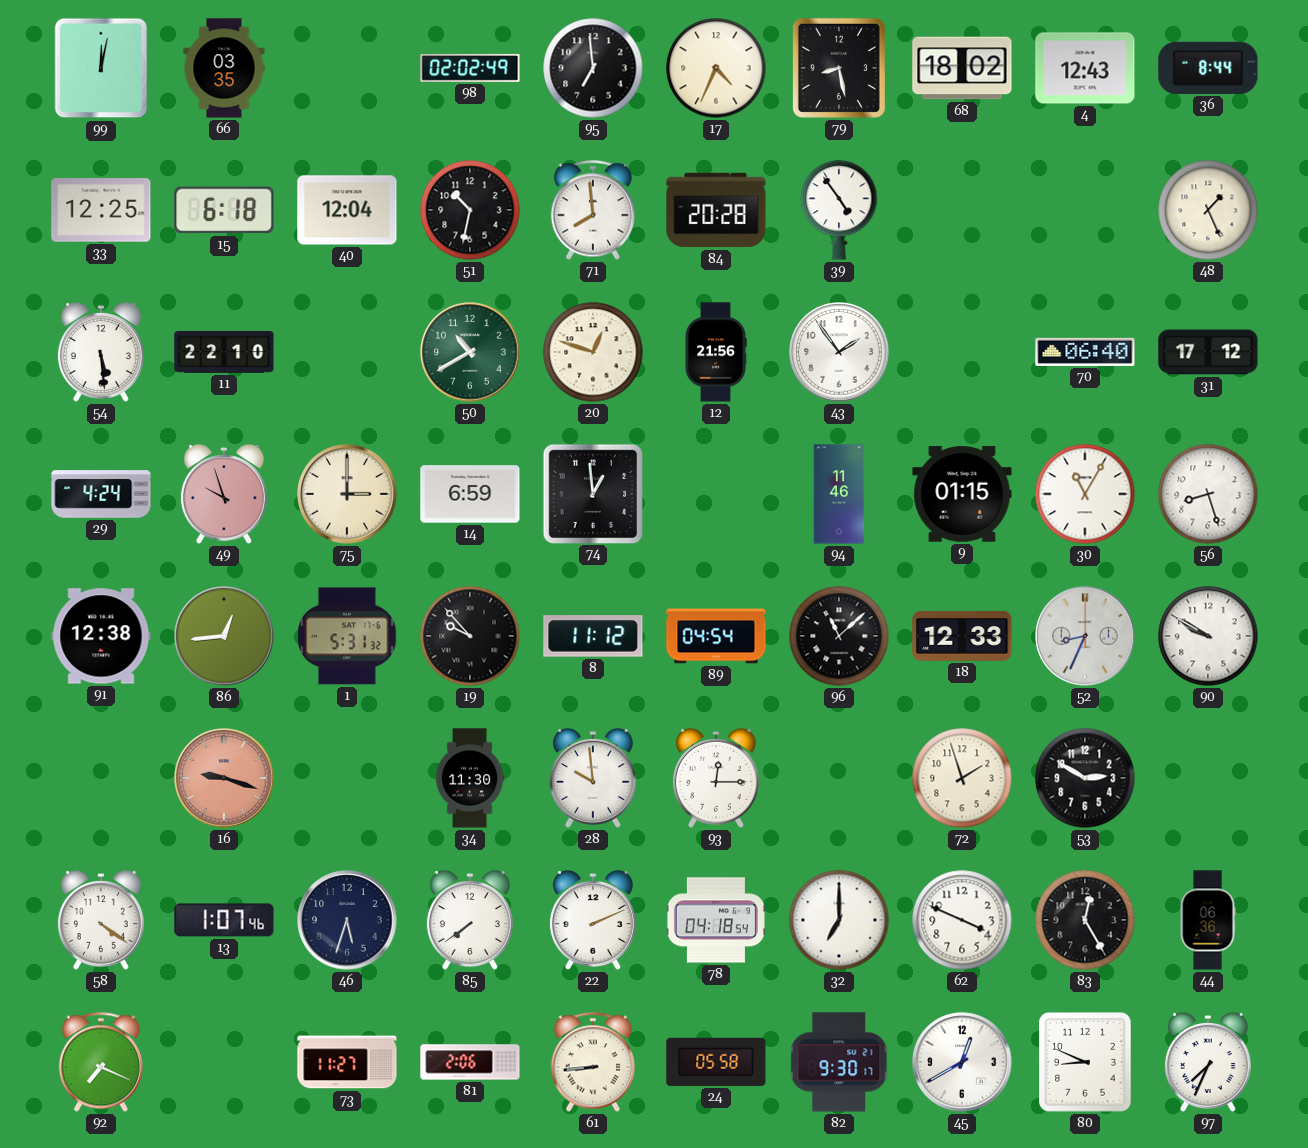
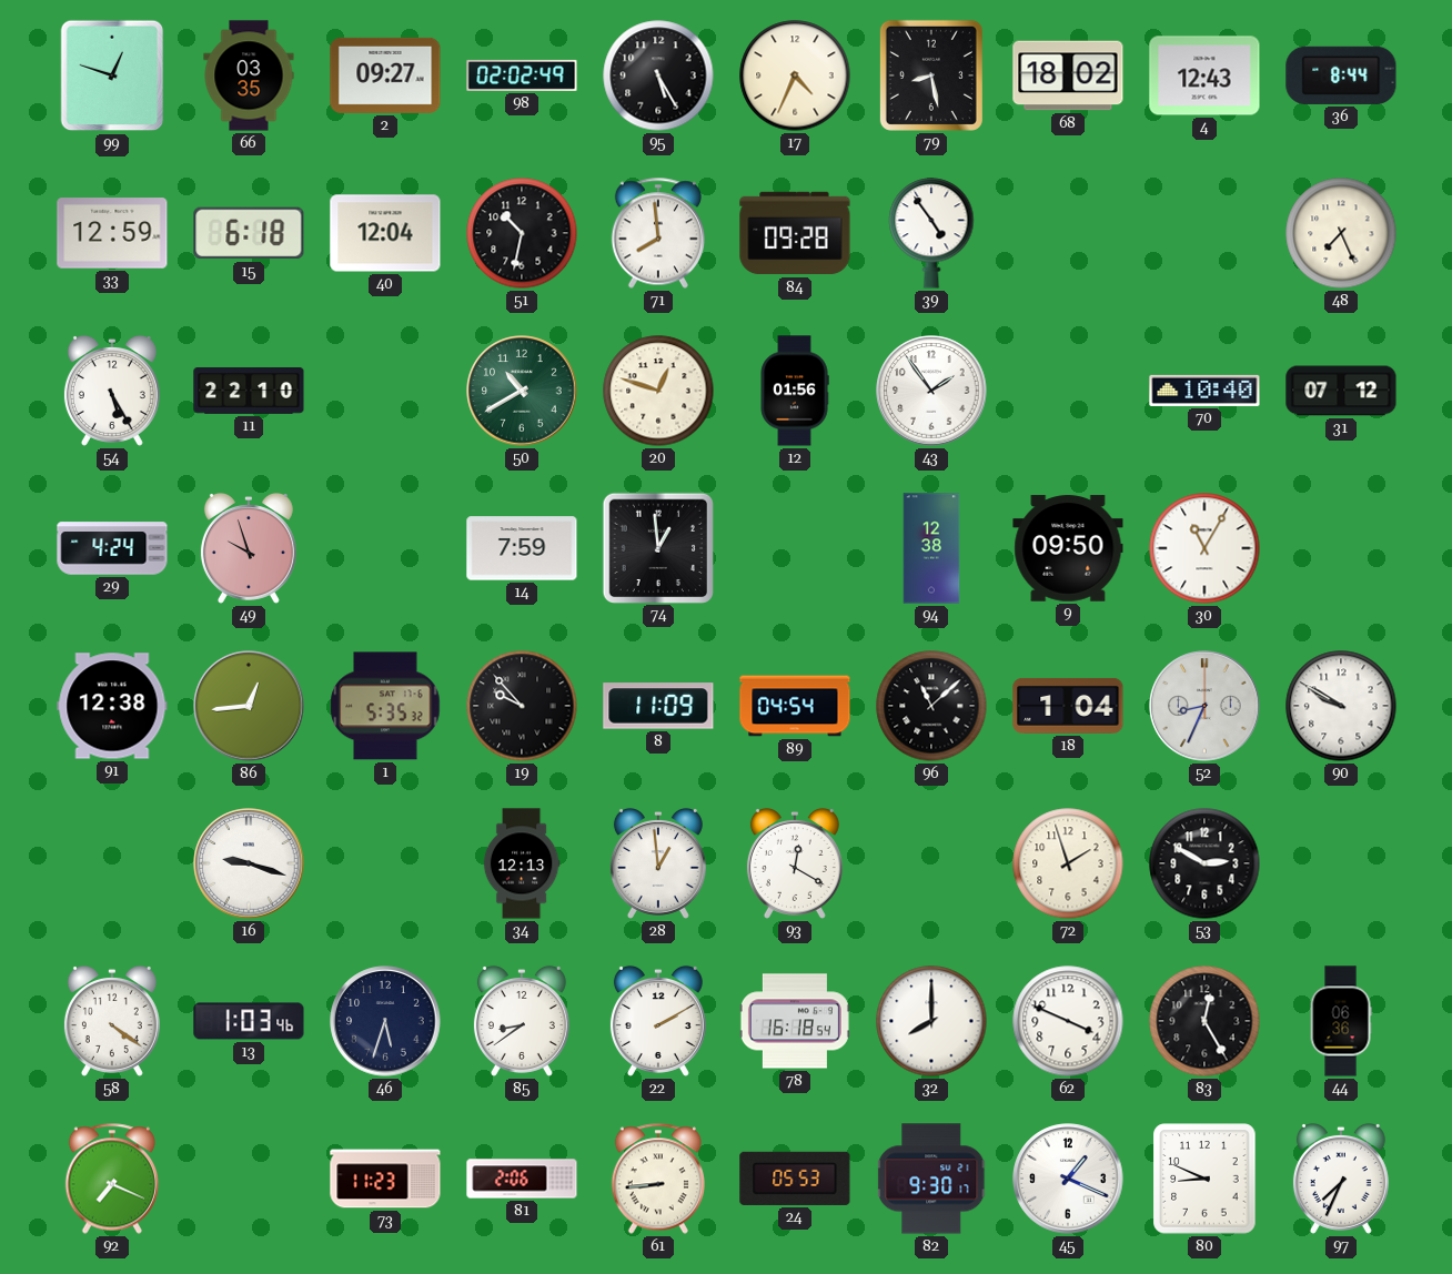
99: 12:02 -> 12:48 (112, 75)
2: none -> 09:27 (385, 75)
95: 6:59 -> 5:25 (658, 75)
33: 12:25 -> 12:59 (112, 233)
84: 20:28 -> 09:28 (795, 233)
48: 1:26 -> 7:26 (1341, 233)
54: 5:29 -> 5:25 (112, 391)
12: 21:56 -> 01:56 (795, 391)
70: 06:40 -> 10:40 (1204, 391)
31: 17:12 -> 07:12 (1341, 391)
75: 3:00 -> none (347, 494)
14: 6:59 -> 7:59 (522, 548)
94: 11:46 -> 12:38 (931, 548)
9: 01:15 -> 09:50 (1068, 548)
56: 8:27 -> none (1208, 494)
1: 5:31 -> 5:35 (385, 706)
8: 11:12 -> 11:09 (658, 706)
18: 12:33 -> 1:04 (1068, 706)
16 dial: salmon -> white (249, 863)
34: 11:30 -> 12:13 (522, 863)
28: 9:59 -> 12:59 (658, 863)
93: 12:15 -> 12:20 (795, 863)
13: 1:07 -> 1:03 (249, 1021)
85: 7:39 -> 8:39 (522, 1021)
22: 2:11 -> 2:10 (658, 1021)
78: 04:18 -> 16:18 (795, 1021)
32: 7:00 -> 8:00 (931, 1021)
73: 11:27 -> 11:23 (385, 1179)
24: 05:58 -> 05:53 (795, 1179)
45: 12:40 -> 1:19 (1068, 1179)
